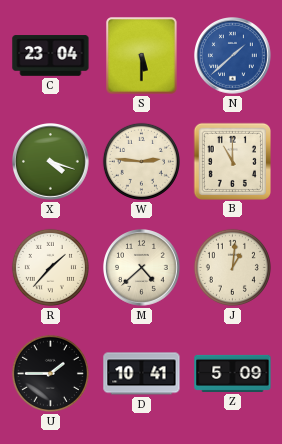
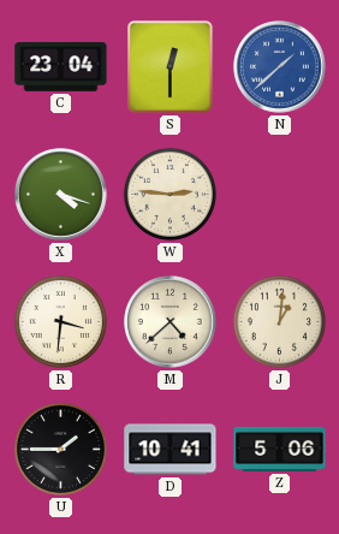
S: 5:30 -> 12:30 (171, 67)
B: 11:00 -> none (232, 161)
R: 1:37 -> 3:31 (60, 321)
Z: 5:09 -> 5:06 (280, 449)
